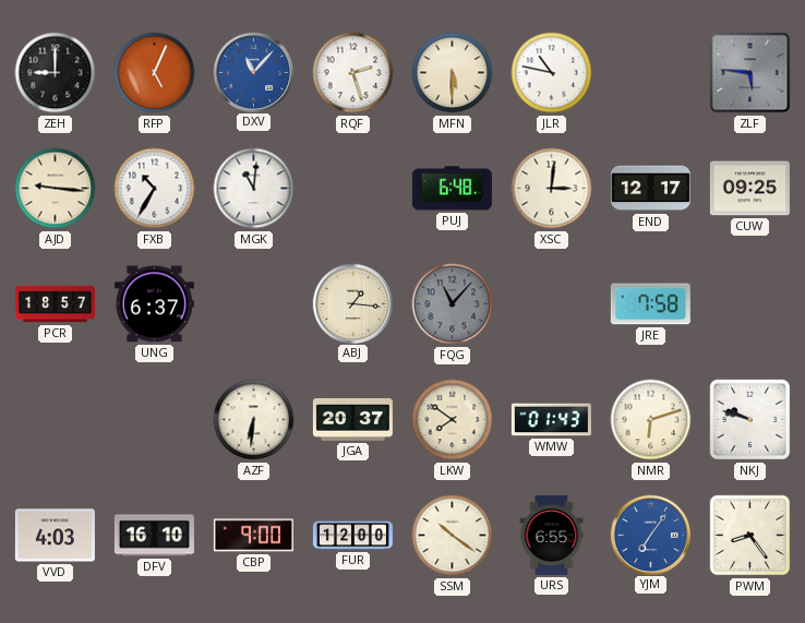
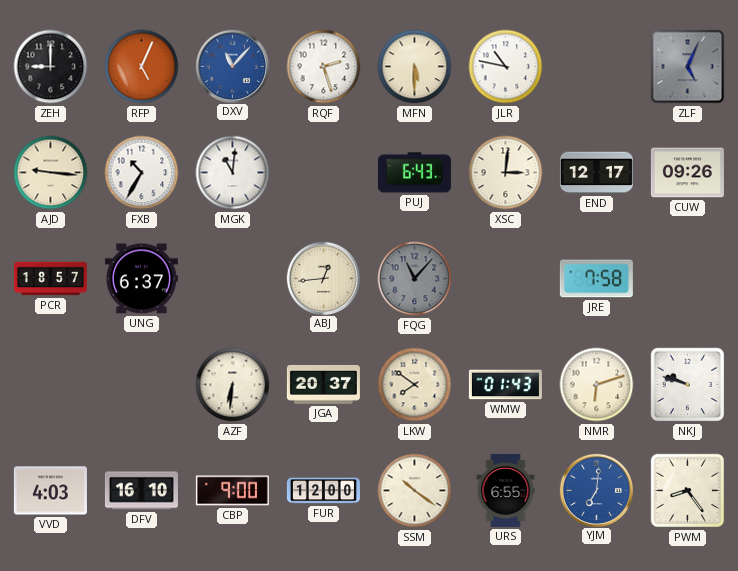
ZLF: 5:46 -> 5:04 (688, 67)
PUJ: 6:48 -> 6:43 (414, 173)
CUW: 09:25 -> 09:26 (687, 173)
ABJ: 1:16 -> 12:44 (323, 278)
YJM: 7:06 -> 7:01 (596, 490)
